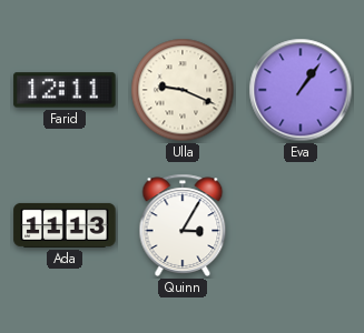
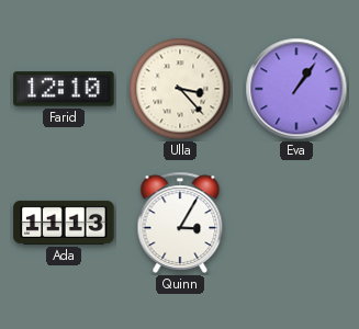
Farid: 12:11 -> 12:10 (64, 89)
Ulla: 9:19 -> 3:23 (180, 89)
